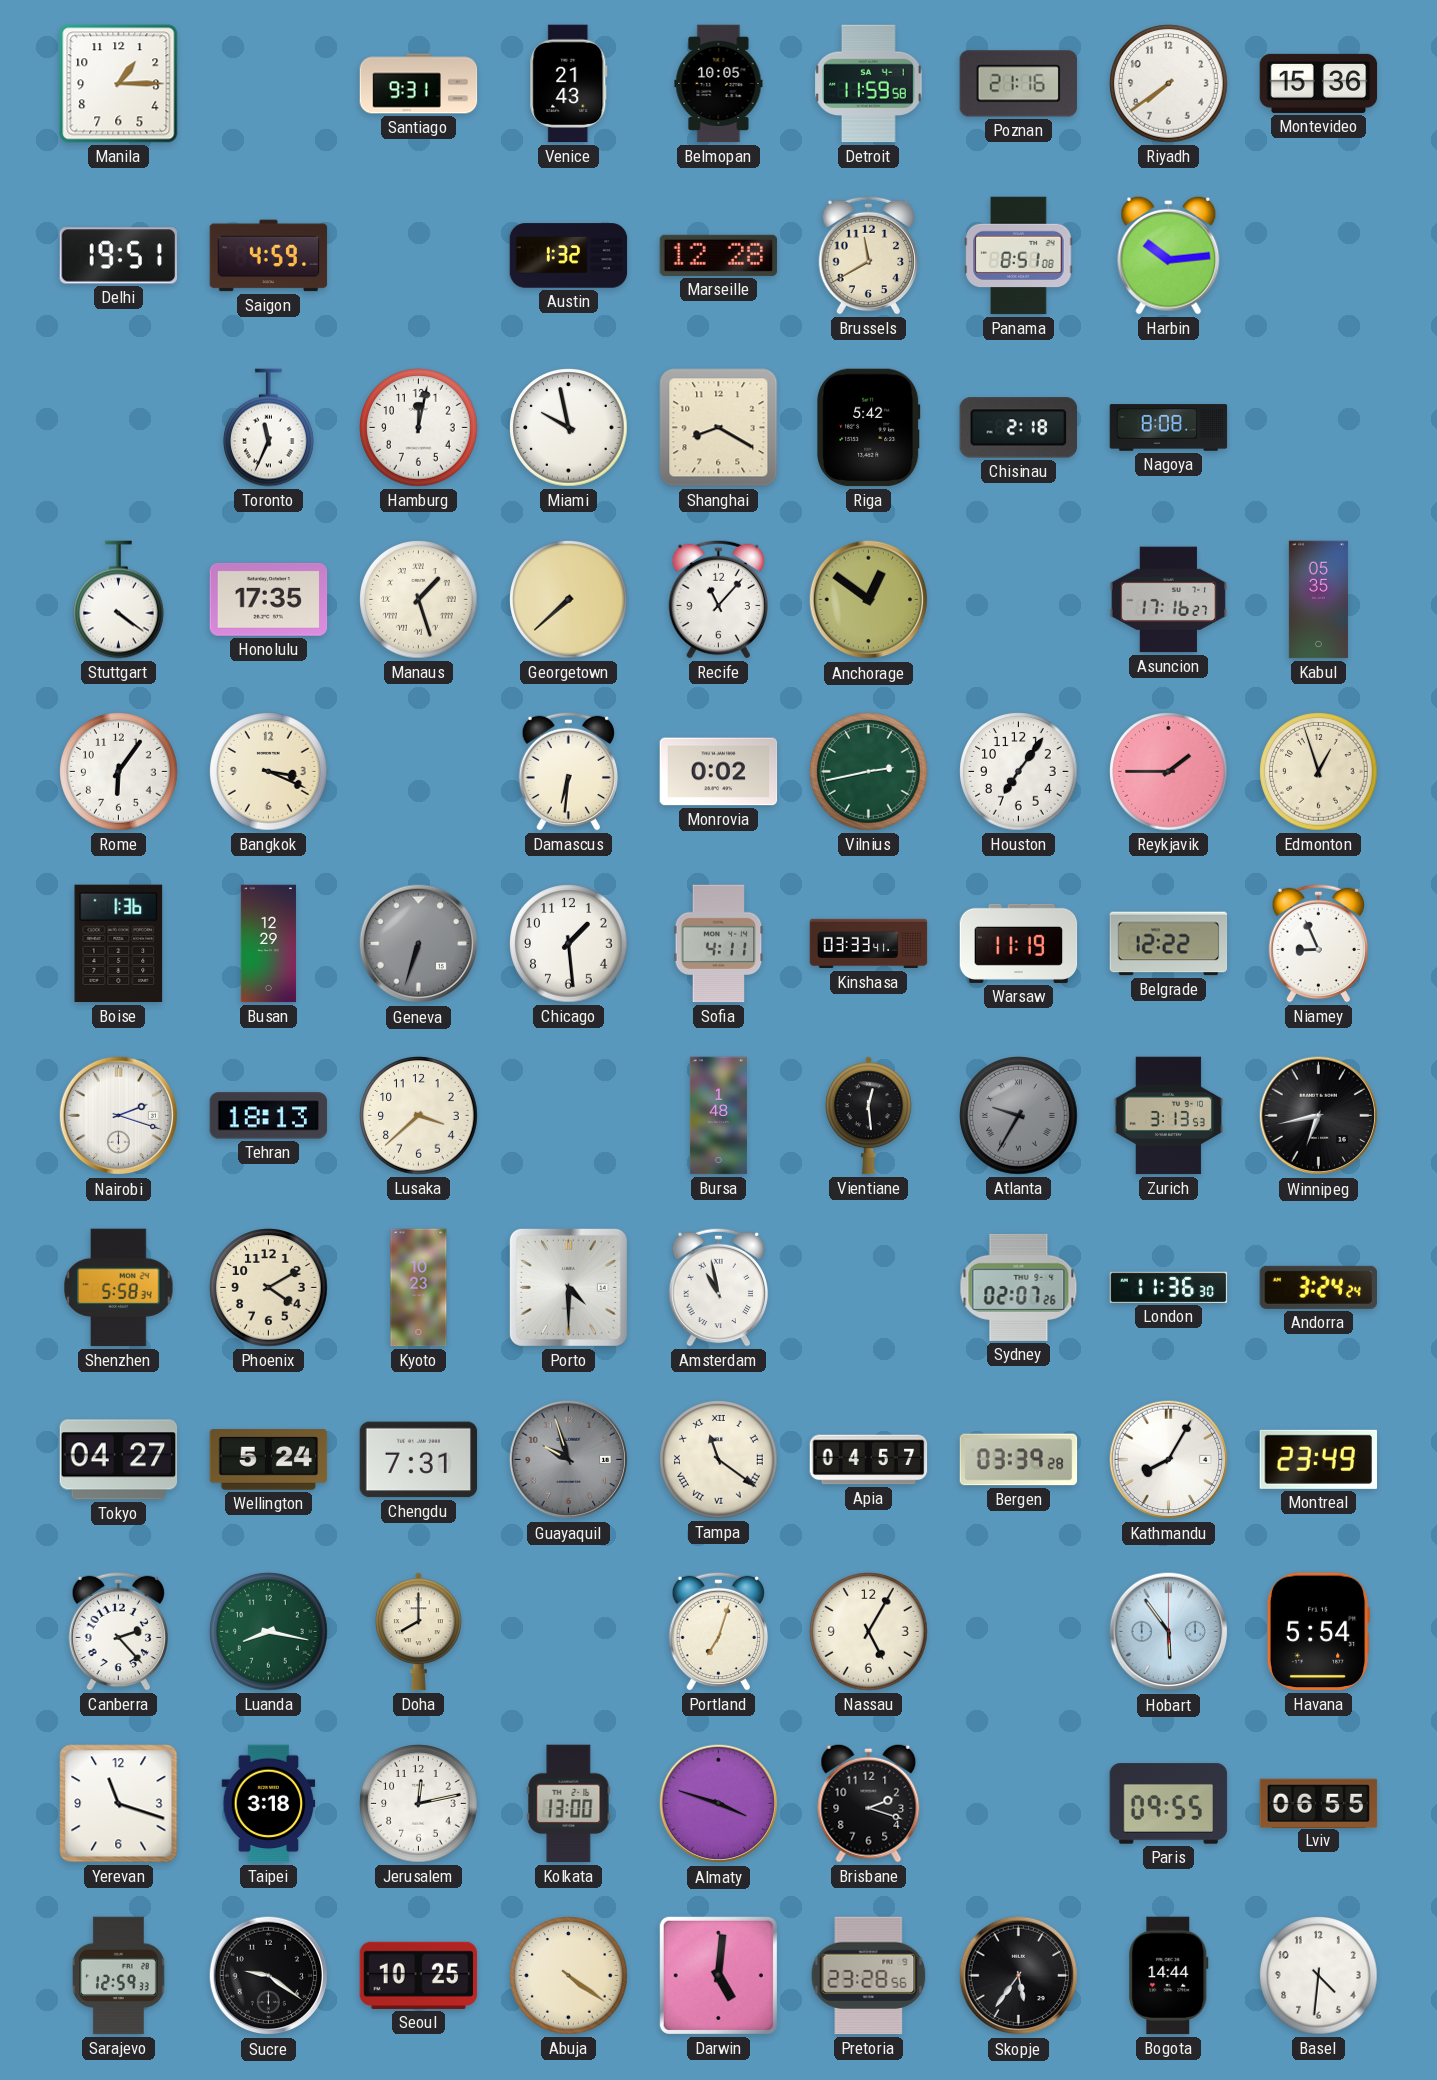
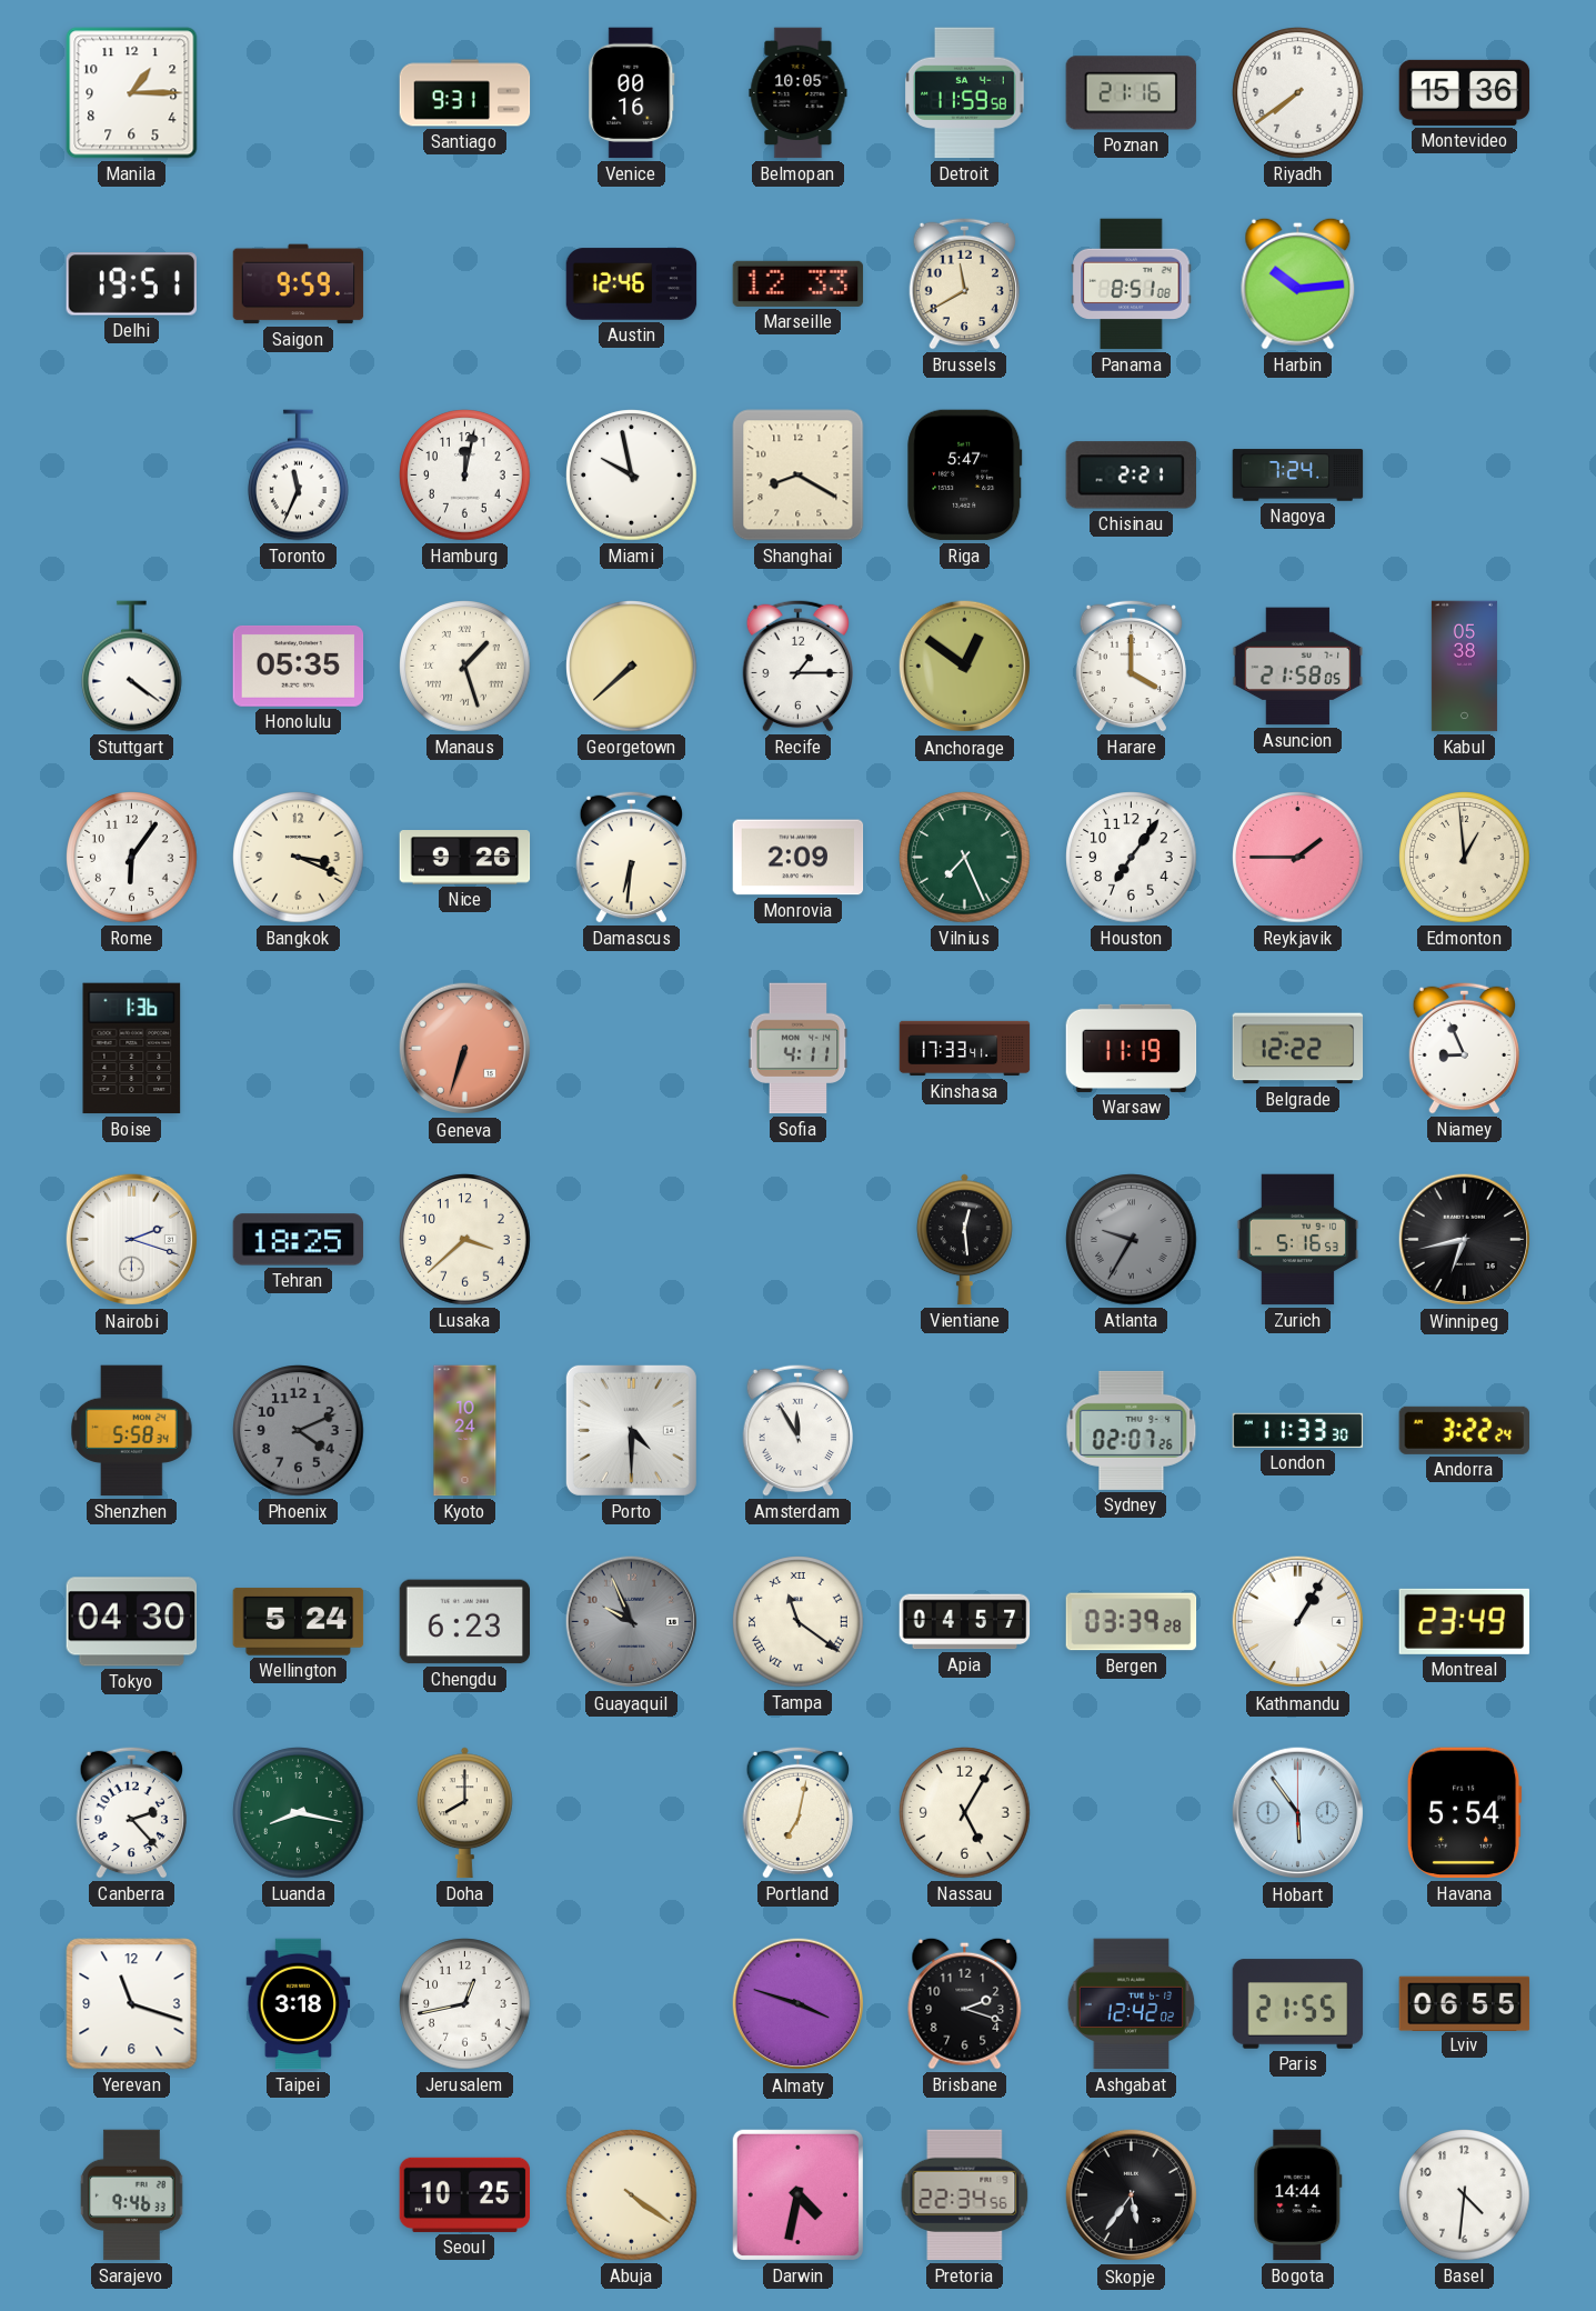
Venice: 21:43 -> 00:16 (632, 93)
Saigon: 4:59 -> 9:59 (299, 284)
Austin: 1:32 -> 12:46 (632, 284)
Marseille: 12:28 -> 12:33 (799, 283)
Riga: 5:42 -> 5:47 (965, 476)
Chisinau: 2:18 -> 2:21 (1131, 476)
Nagoya: 8:08 -> 7:24 (1298, 476)
Honolulu: 17:35 -> 05:35 (299, 667)
Recife: 11:07 -> 1:15 (797, 666)
Harare: none -> 4:00 (1131, 666)
Asuncion: 17:16 -> 21:58 (1298, 667)
Kabul: 05:35 -> 05:38 (1464, 667)
Nice: none -> 9:26 (465, 858)
Monrovia: 0:02 -> 2:09 (799, 858)
Vilnius: 2:43 -> 7:26 (965, 858)
Edmonton: 12:57 -> 12:59 (1465, 858)
Busan: 12:29 -> none (268, 944)
Geneva dial: grey -> salmon (465, 1049)
Chicago: 1:29 -> none (569, 944)
Kinshasa: 03:33 -> 17:33 (965, 1049)
Tehran: 18:13 -> 18:25 (299, 1240)
Bursa: 1:48 -> none (718, 1116)
Zurich: 3:13 -> 5:16 (1298, 1240)
Phoenix: 4:10 -> 4:11 (299, 1431)
Phoenix dial: cream -> grey (299, 1431)
Kyoto: 10:23 -> 10:24 (465, 1431)
Amsterdam: 10:58 -> 11:55 (797, 1430)
London: 11:36 -> 11:33 (1298, 1430)
Andorra: 3:24 -> 3:22 (1464, 1430)
Tokyo: 04:27 -> 04:30 (132, 1622)
Chengdu: 7:31 -> 6:23 (465, 1622)
Guayaquil: 9:57 -> 9:56 (632, 1622)
Kathmandu: 8:05 -> 1:05 (1298, 1622)
Portland: 7:03 -> 7:02 (797, 1812)
Jerusalem: 12:13 -> 12:43 (465, 2004)
Kolkata: 13:00 -> none (569, 1804)
Ashgabat: none -> 12:42 (1132, 2004)
Paris: 09:55 -> 21:55 (1298, 2004)
Sarajevo: 12:59 -> 9:46 (132, 2195)
Sucre: 9:21 -> none (269, 1976)
Darwin: 5:01 -> 4:32 (797, 2194)
Pretoria: 23:28 -> 22:34 (965, 2195)
